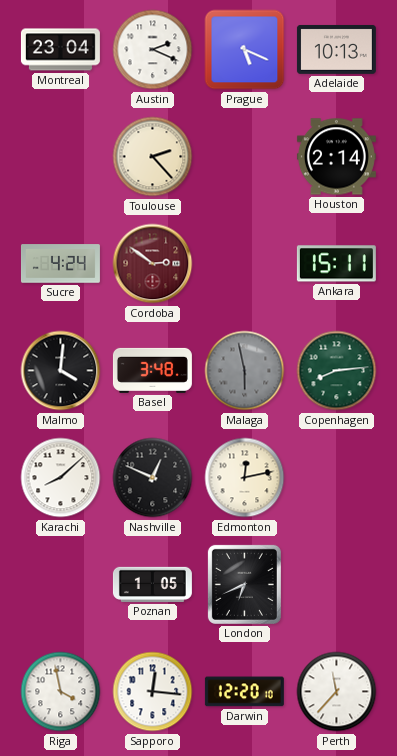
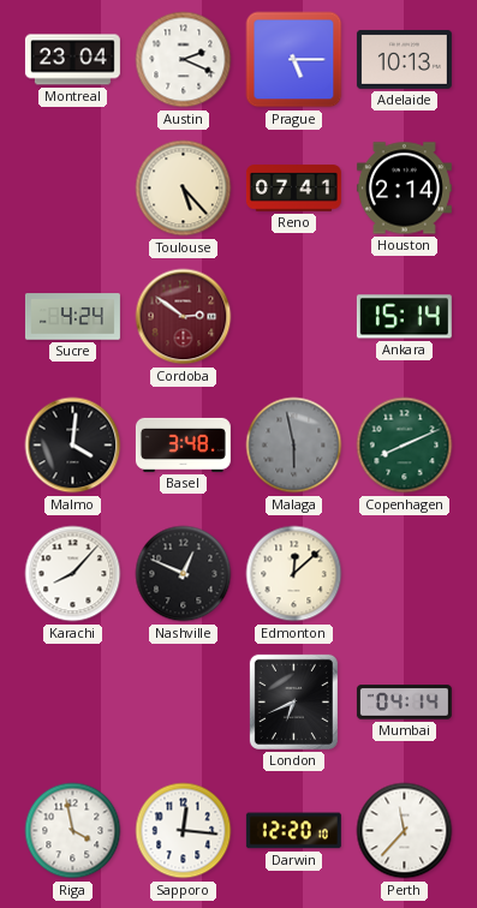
Prague: 5:19 -> 5:15 (294, 60)
Toulouse: 2:23 -> 5:23 (184, 189)
Reno: none -> 07:41 (293, 189)
Ankara: 15:11 -> 15:14 (404, 317)
Copenhagen: 8:14 -> 8:11 (405, 446)
Karachi: 8:08 -> 8:07 (73, 574)
Edmonton: 12:13 -> 12:08 (294, 574)
Poznan: 1:05 -> none (152, 584)
Mumbai: none -> 04:14 (404, 703)
